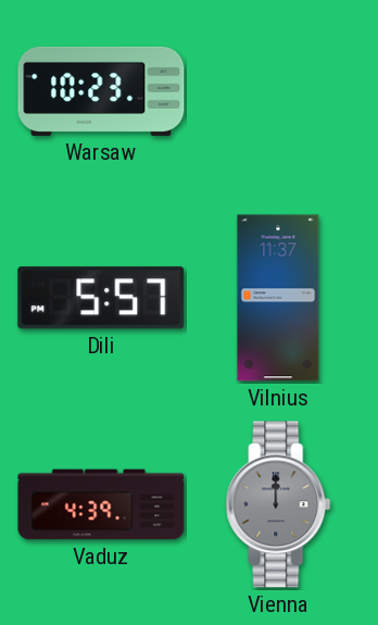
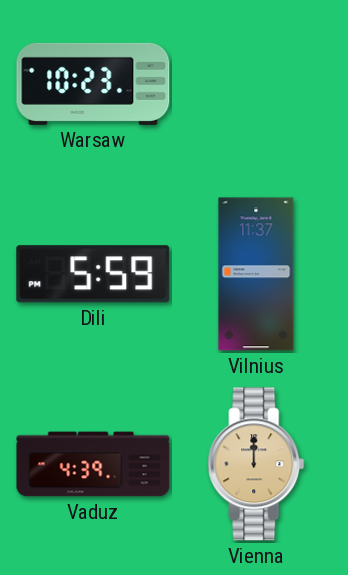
Dili: 5:57 -> 5:59 (93, 274)
Vienna dial: grey -> champagne (256, 464)
